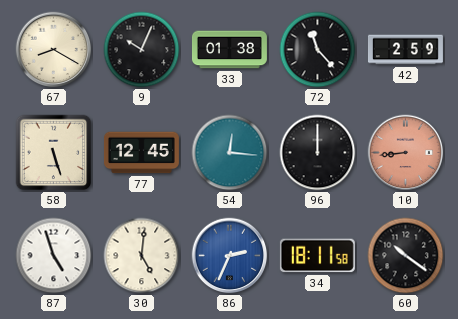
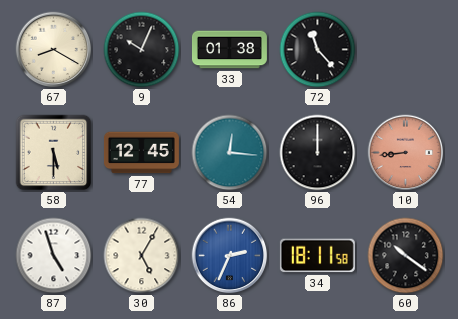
42: 2:59 -> none (405, 50)
58: 5:27 -> 5:30 (54, 153)
30: 5:01 -> 5:05 (142, 256)
